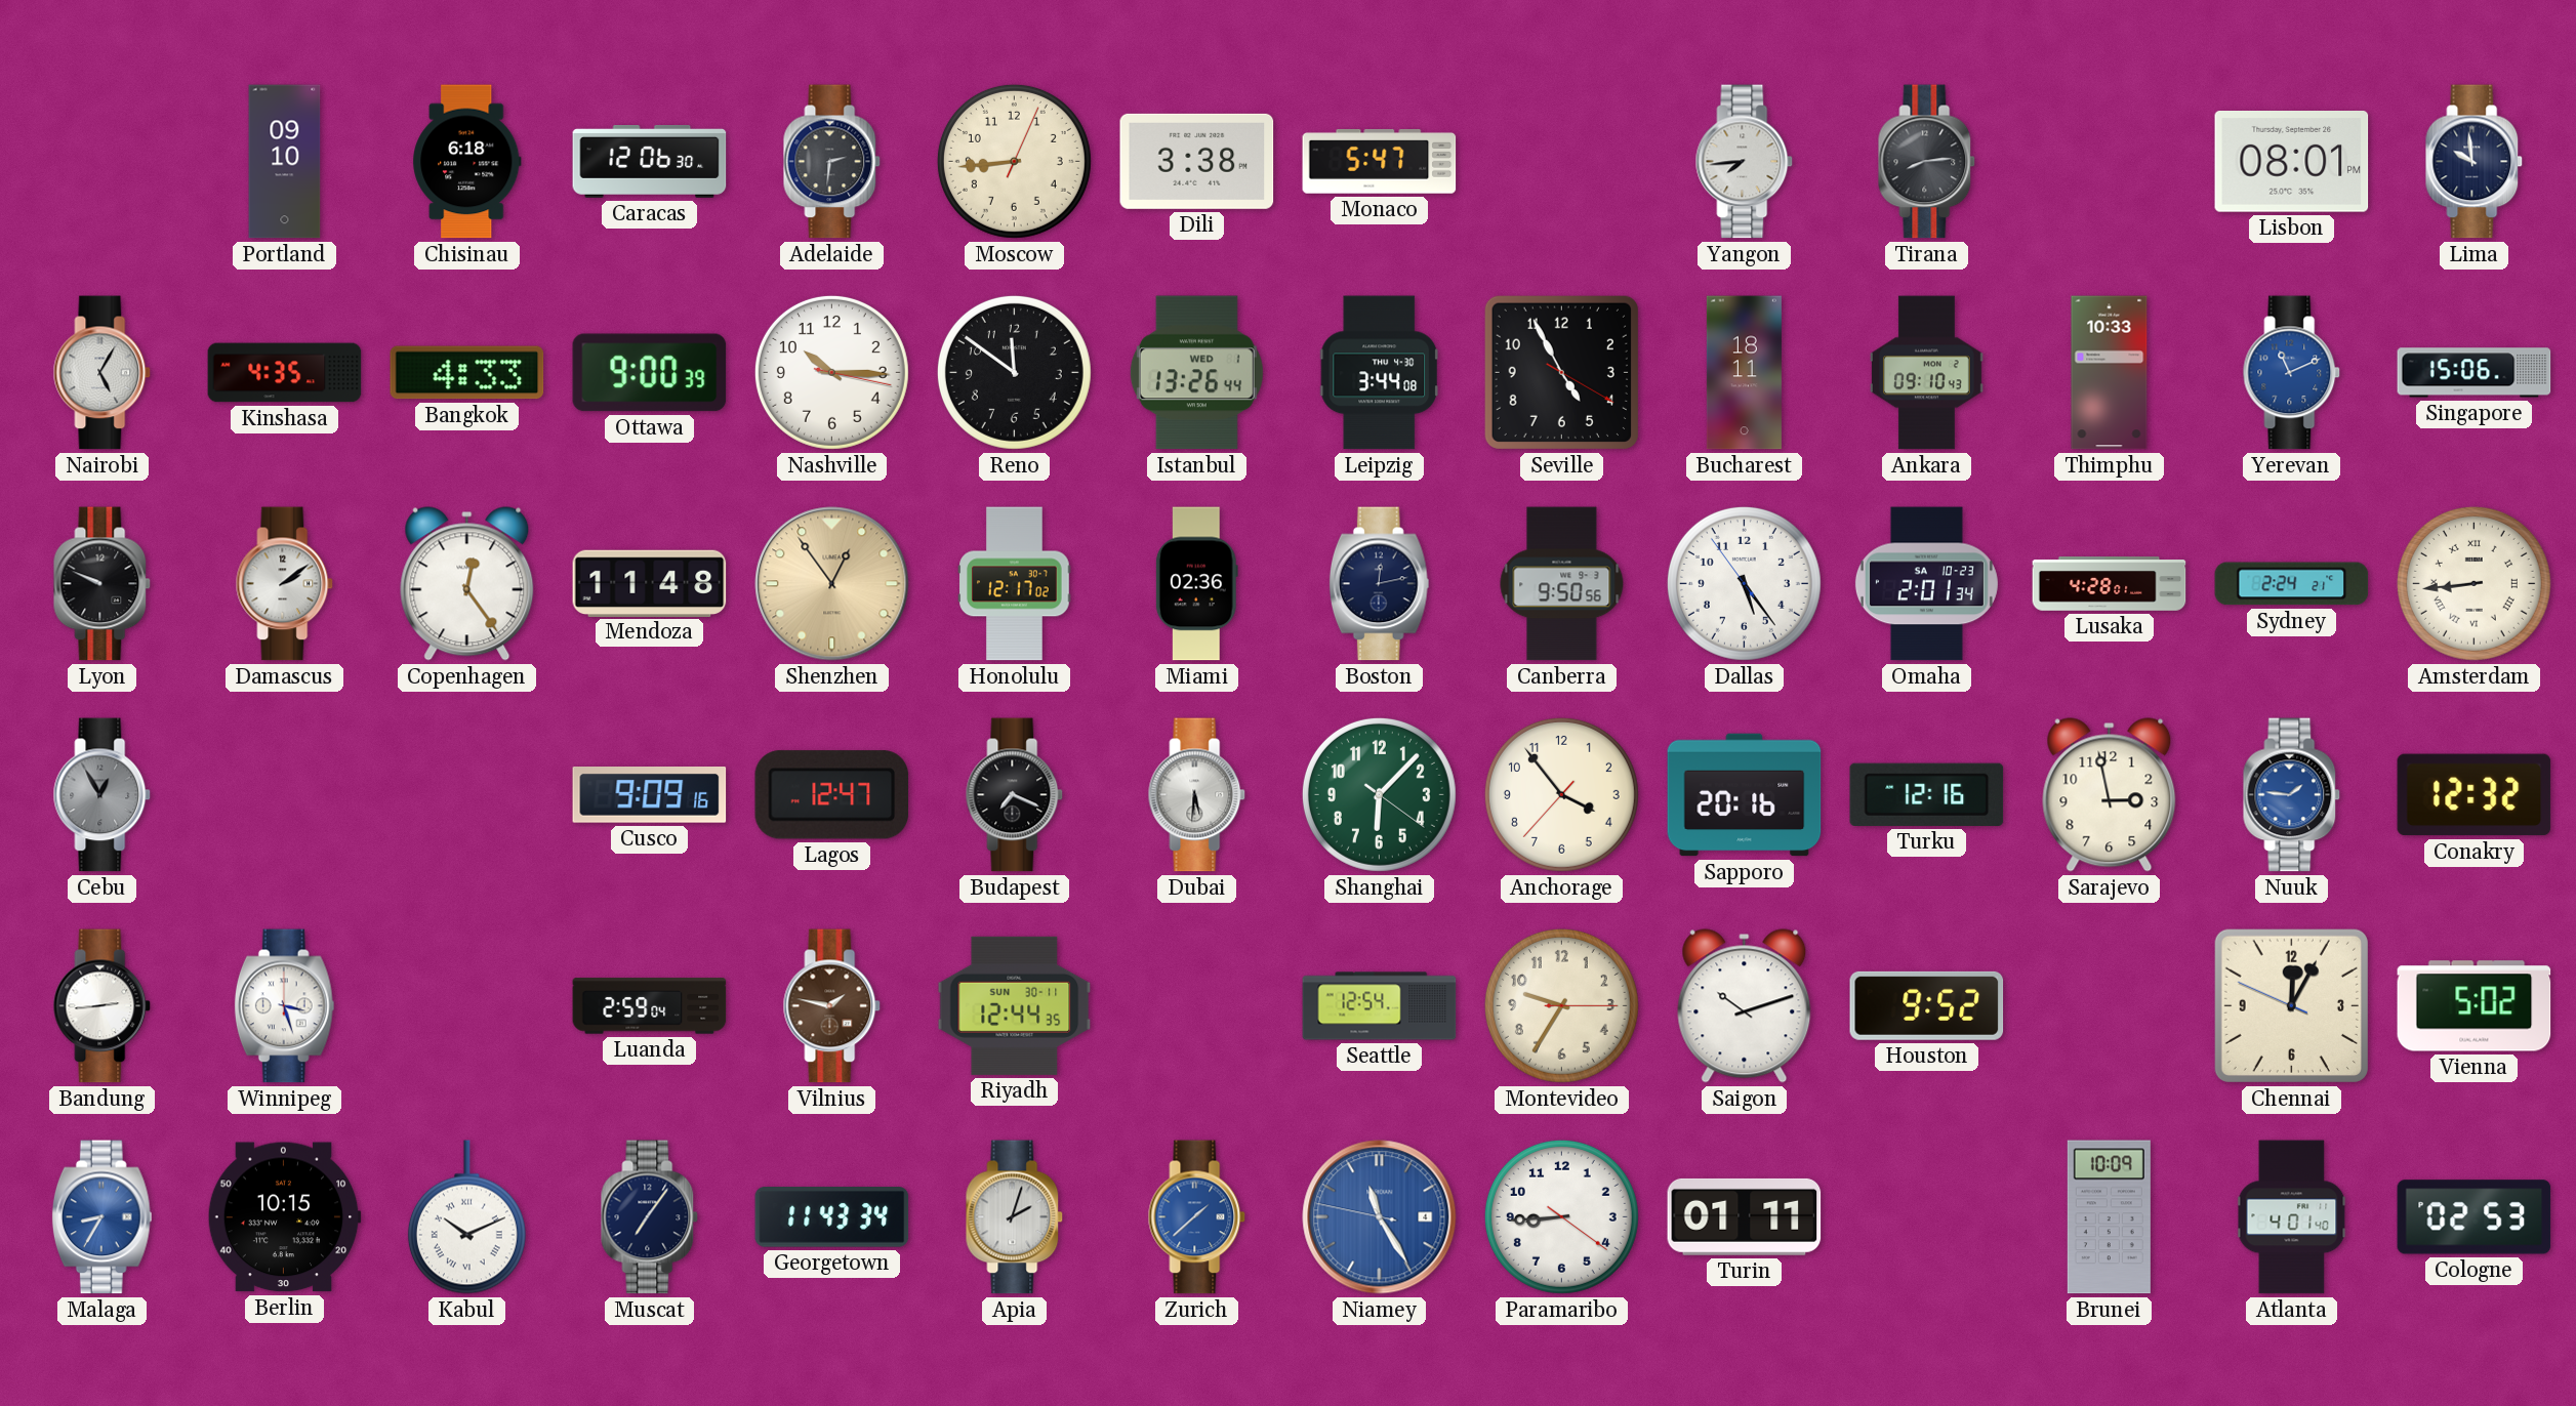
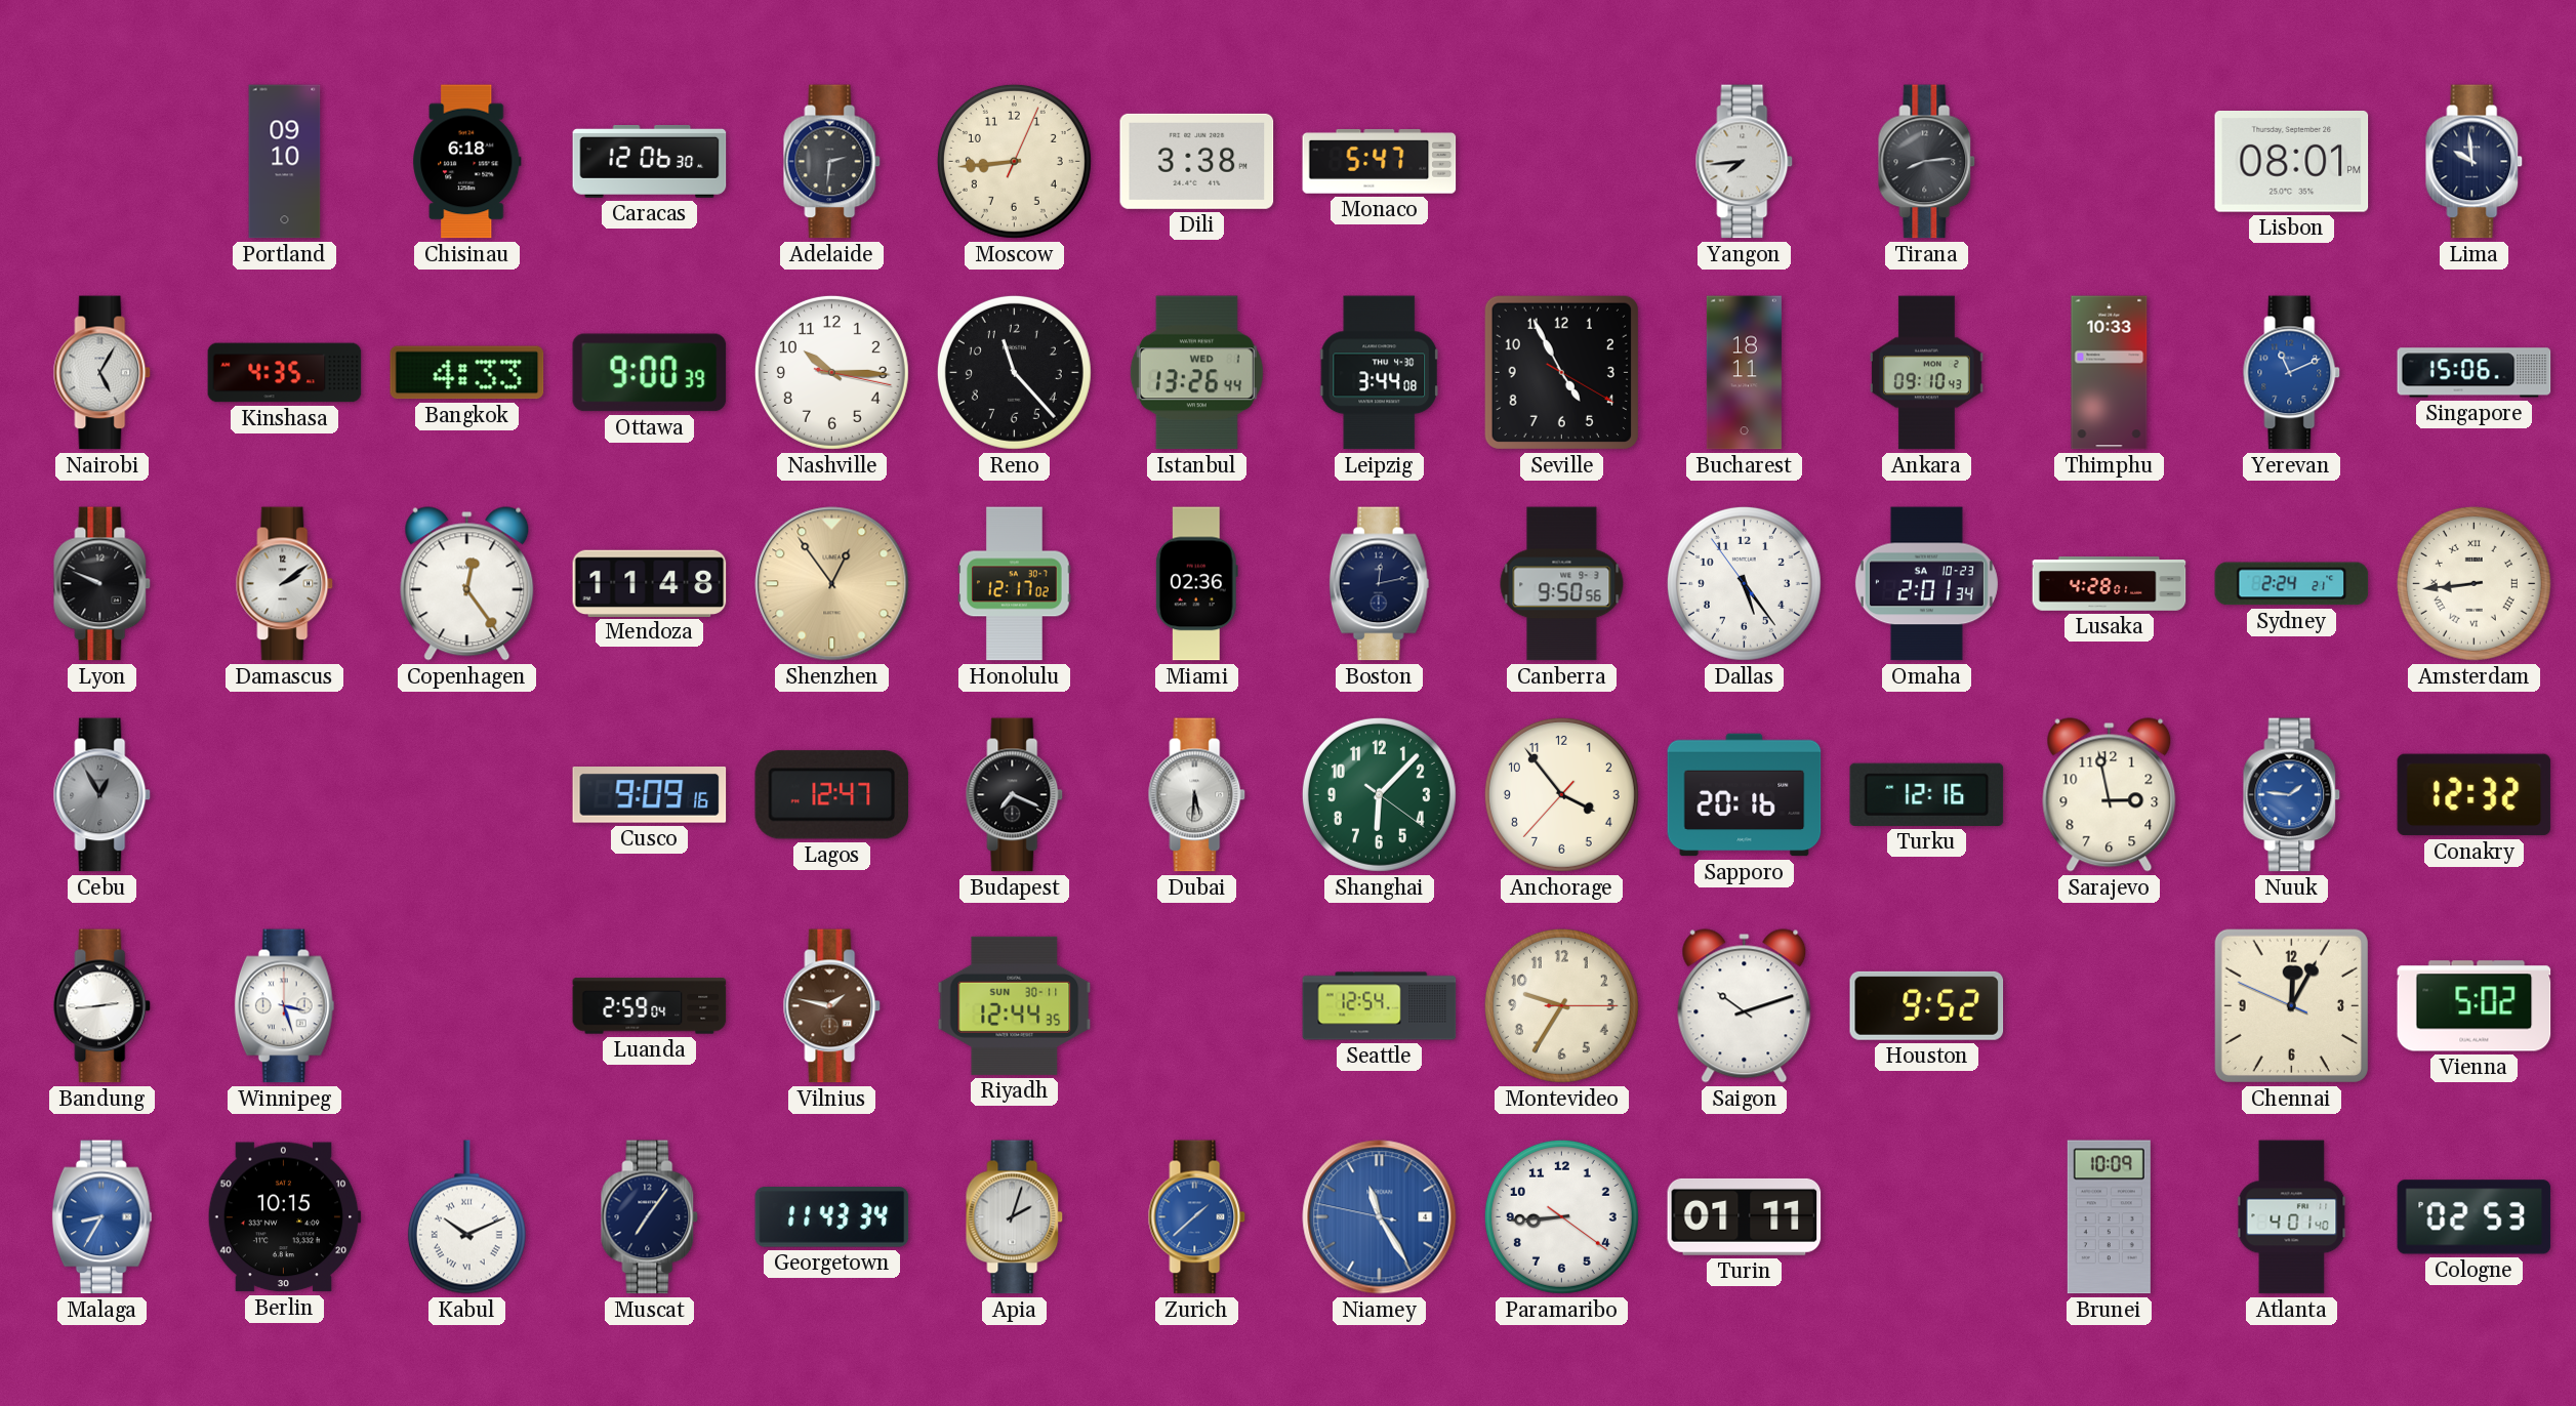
Reno: 11:51 -> 11:23 (1014, 372)
